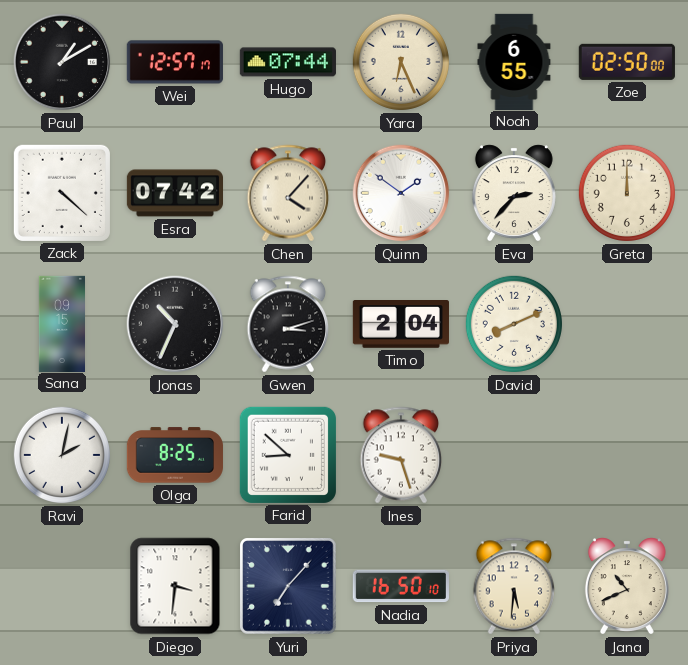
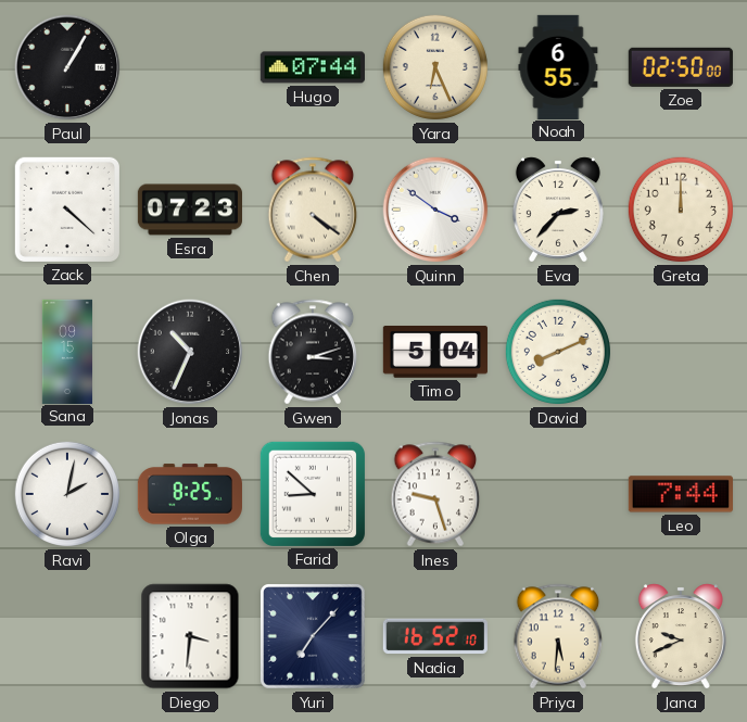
Paul: 1:10 -> 1:05 (67, 67)
Wei: 12:57 -> none (175, 62)
Esra: 07:42 -> 07:23 (189, 210)
Chen: 4:07 -> 4:21 (313, 210)
Quinn: 1:51 -> 3:51 (435, 210)
Timo: 2:04 -> 5:04 (434, 353)
Leo: none -> 7:44 (681, 494)
Nadia: 16:50 -> 16:52 (435, 636)
Jana: 10:41 -> 9:41 (681, 636)
